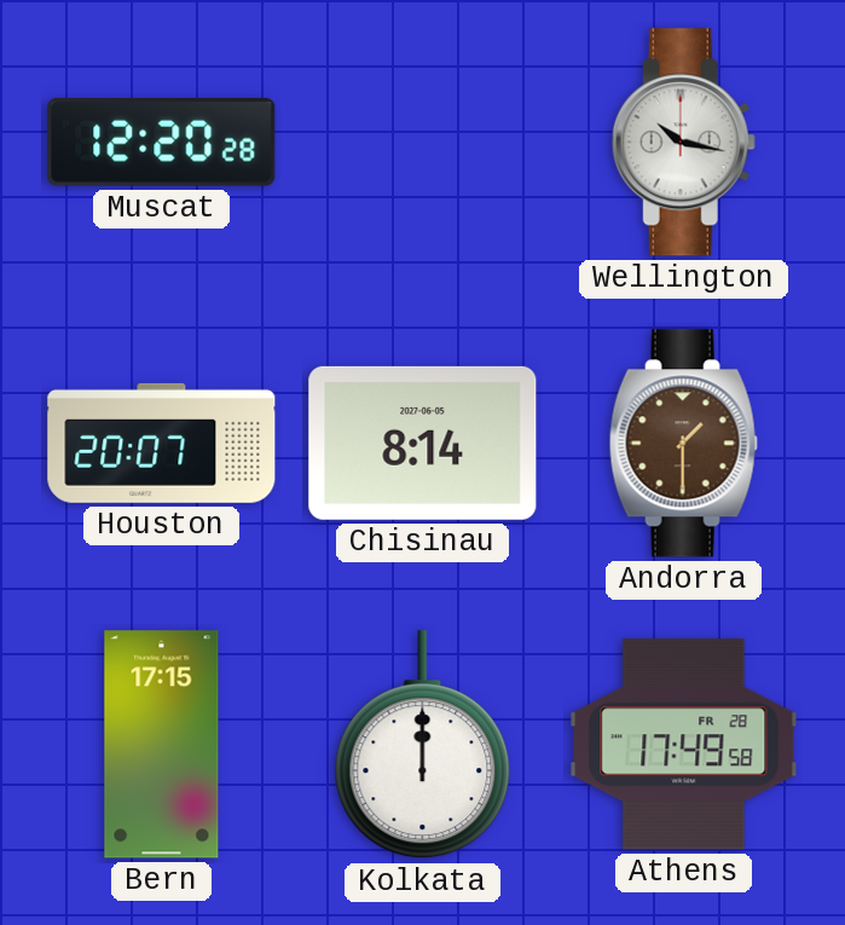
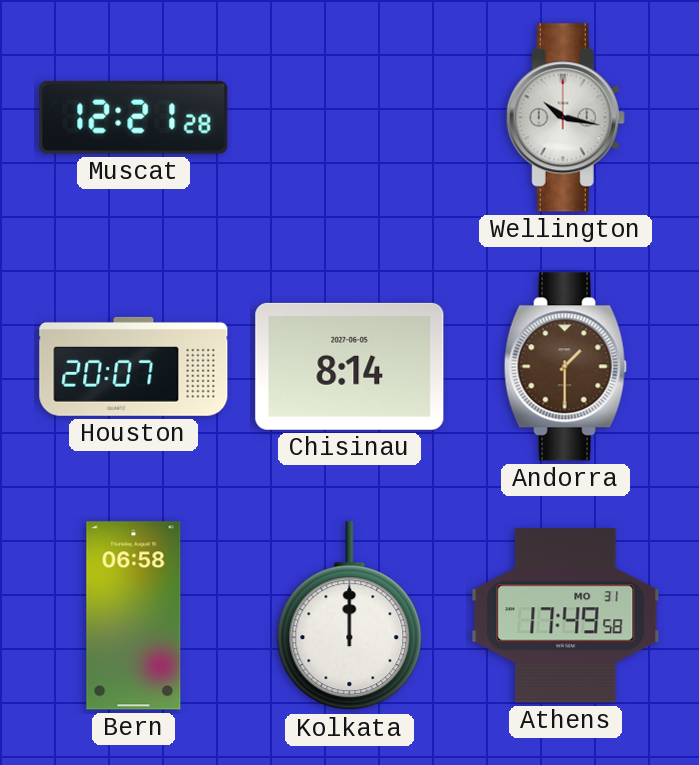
Muscat: 12:20 -> 12:21 (134, 117)
Bern: 17:15 -> 06:58 (134, 616)
Athens date: FR 28 -> MO 31 (566, 616)
